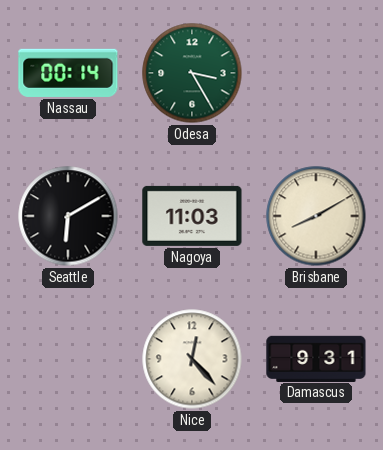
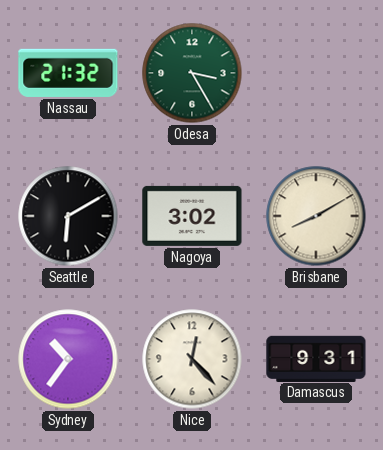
Nassau: 00:14 -> 21:32 (68, 73)
Nagoya: 11:03 -> 3:02 (192, 216)
Sydney: none -> 10:36 (68, 359)
